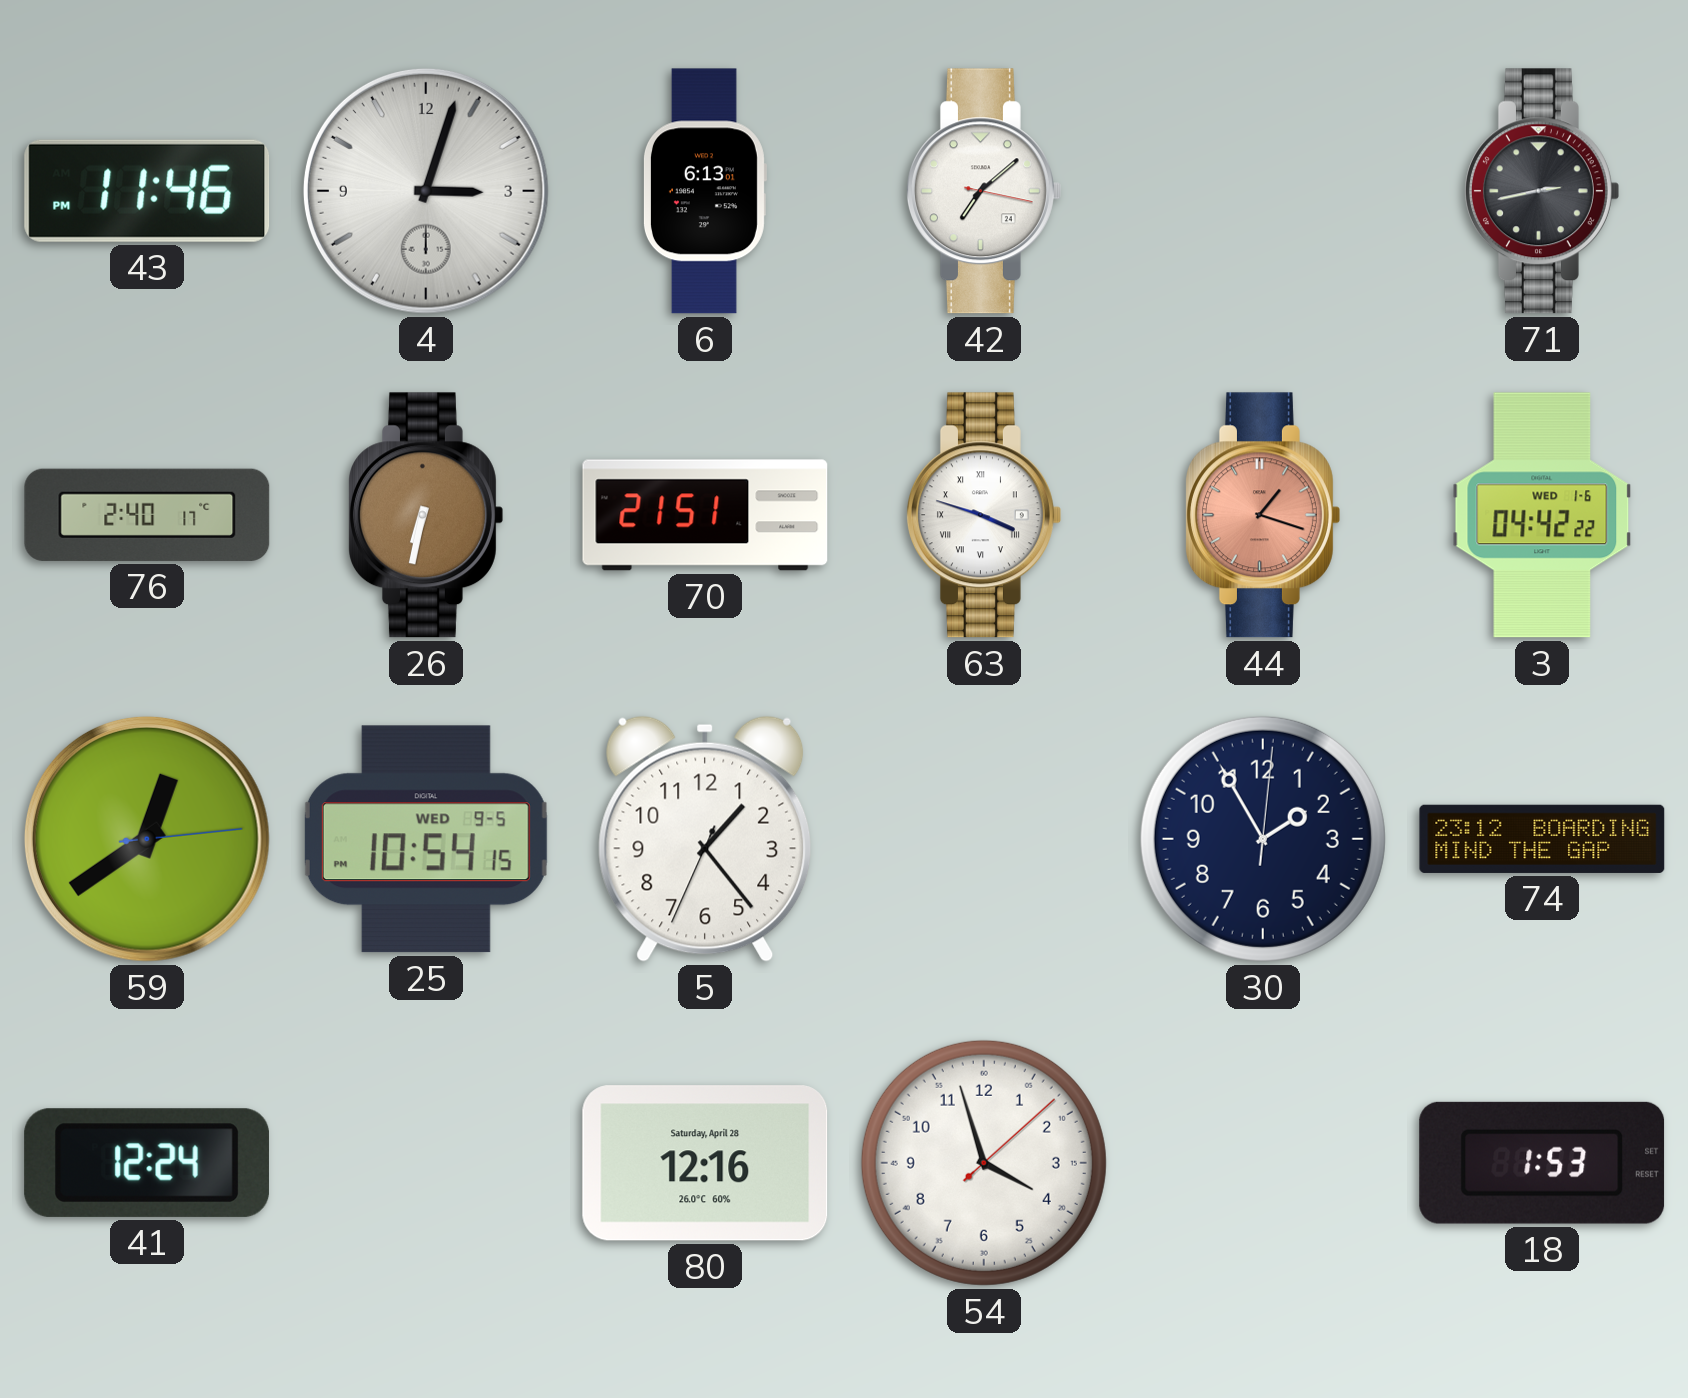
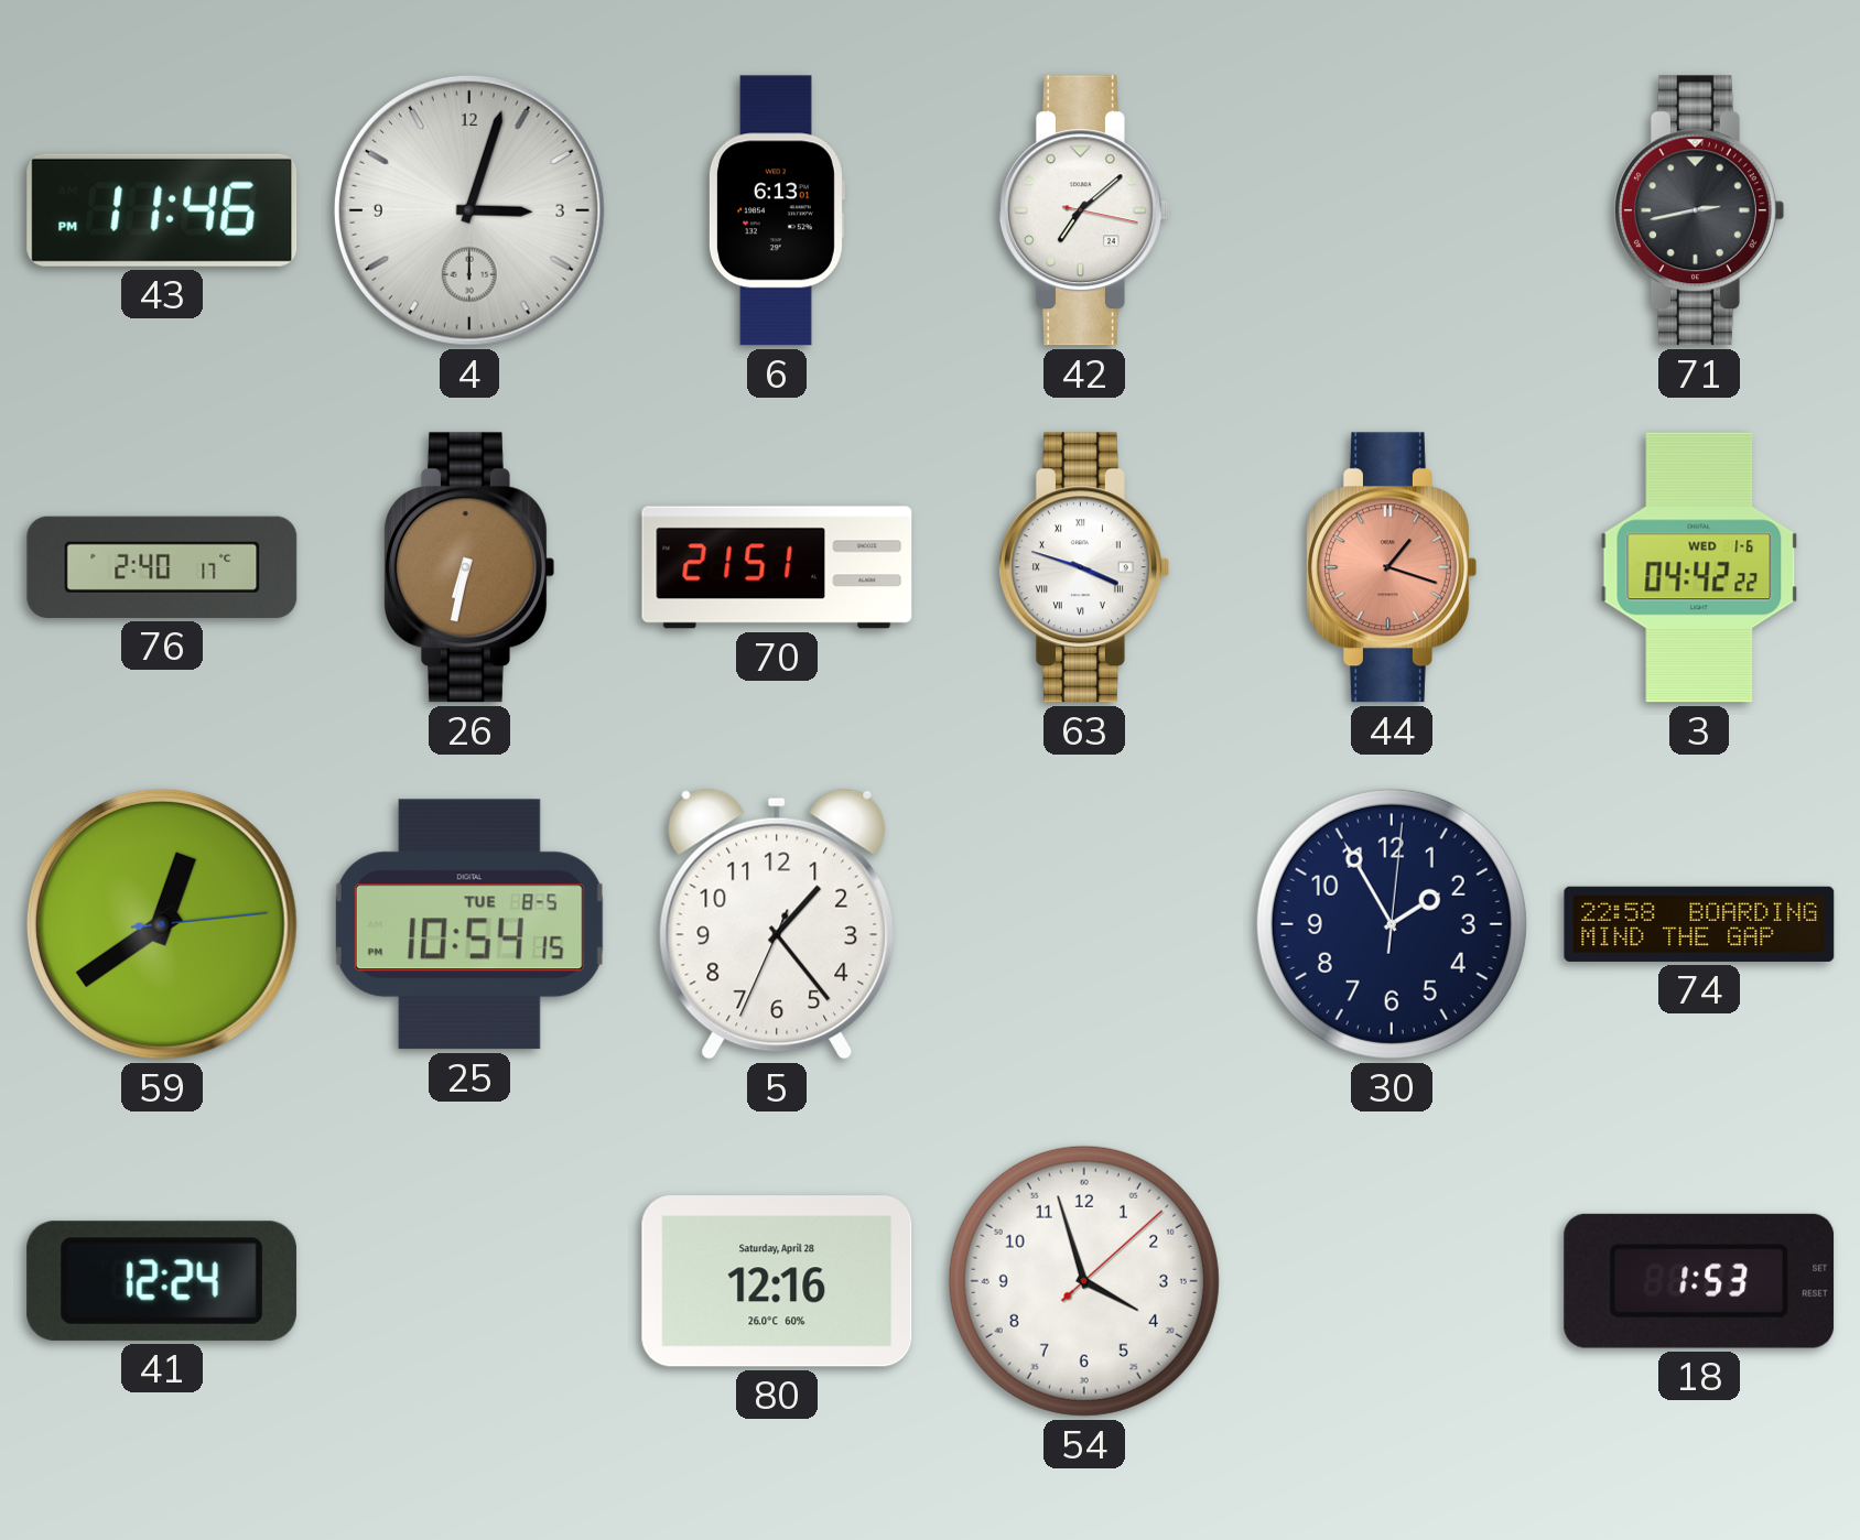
25 date: WED 9-5 -> TUE 8-5 (469, 924)
74: 23:12 -> 22:58 (1699, 924)
